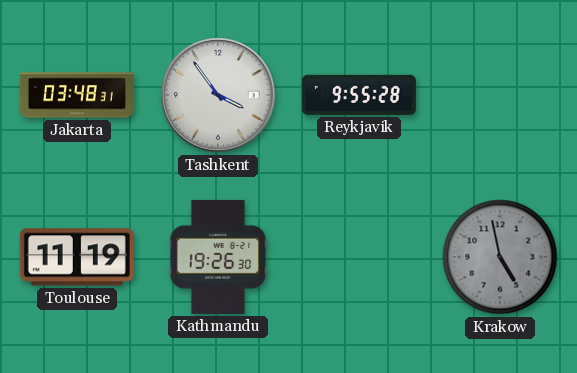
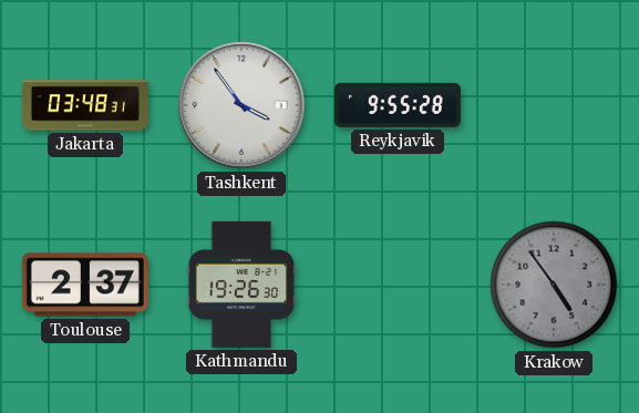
Toulouse: 11:19 -> 2:37 (85, 285)
Krakow: 4:58 -> 4:54 (554, 285)
